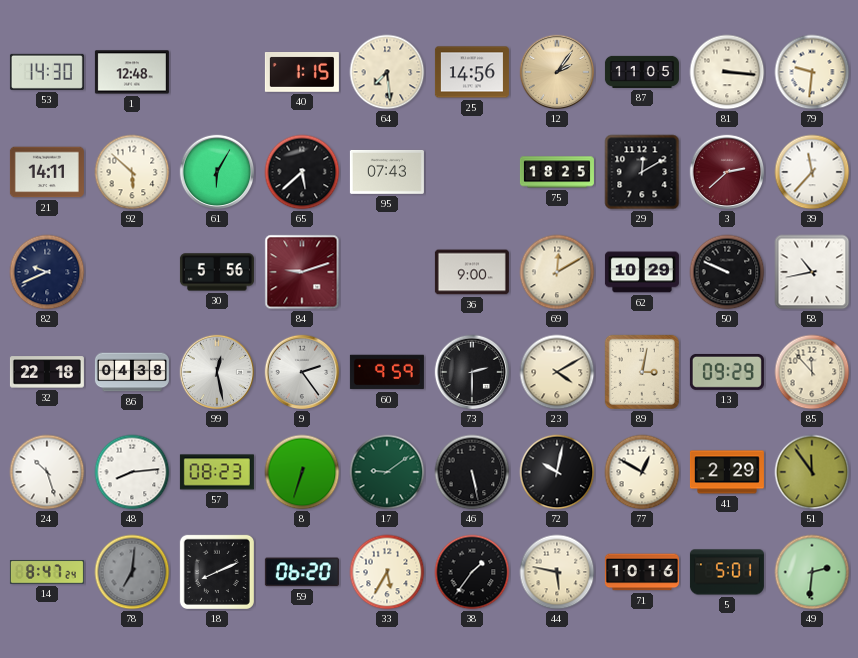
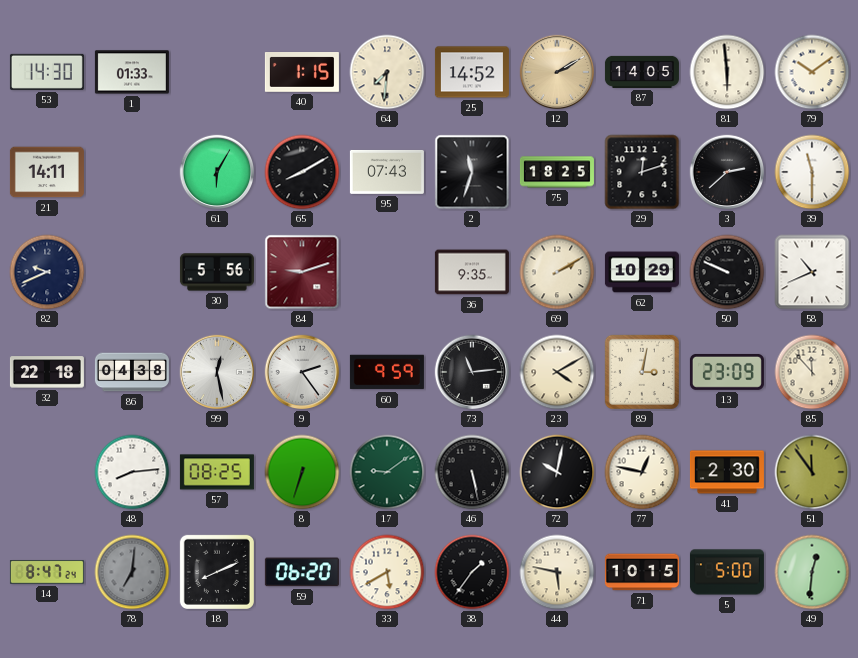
1: 12:48 -> 01:33 (132, 72)
64: 7:29 -> 7:31 (387, 72)
25: 14:56 -> 14:52 (472, 72)
12: 2:06 -> 2:10 (557, 72)
87: 11:05 -> 14:05 (642, 72)
81: 3:16 -> 5:59 (727, 72)
79: 9:31 -> 10:09 (812, 72)
92: 5:52 -> none (132, 172)
65: 5:38 -> 8:10 (302, 172)
2: none -> 11:33 (472, 172)
29: 12:10 -> 12:12 (642, 172)
3 dial: burgundy -> black (727, 172)
39: 11:37 -> 11:30 (812, 172)
36: 9:00 -> 9:35 (472, 272)
69: 12:10 -> 2:10 (557, 272)
58: 10:43 -> 10:41 (812, 272)
73: 2:30 -> 11:14 (472, 372)
13: 09:29 -> 23:09 (727, 372)
24: 10:27 -> none (47, 472)
57: 08:23 -> 08:25 (217, 472)
77: 12:50 -> 12:47 (642, 472)
41: 2:29 -> 2:30 (727, 472)
33: 5:35 -> 5:40 (387, 572)
71: 10:16 -> 10:15 (642, 572)
5: 5:01 -> 5:00 (727, 572)
49: 2:31 -> 12:31 (812, 572)
